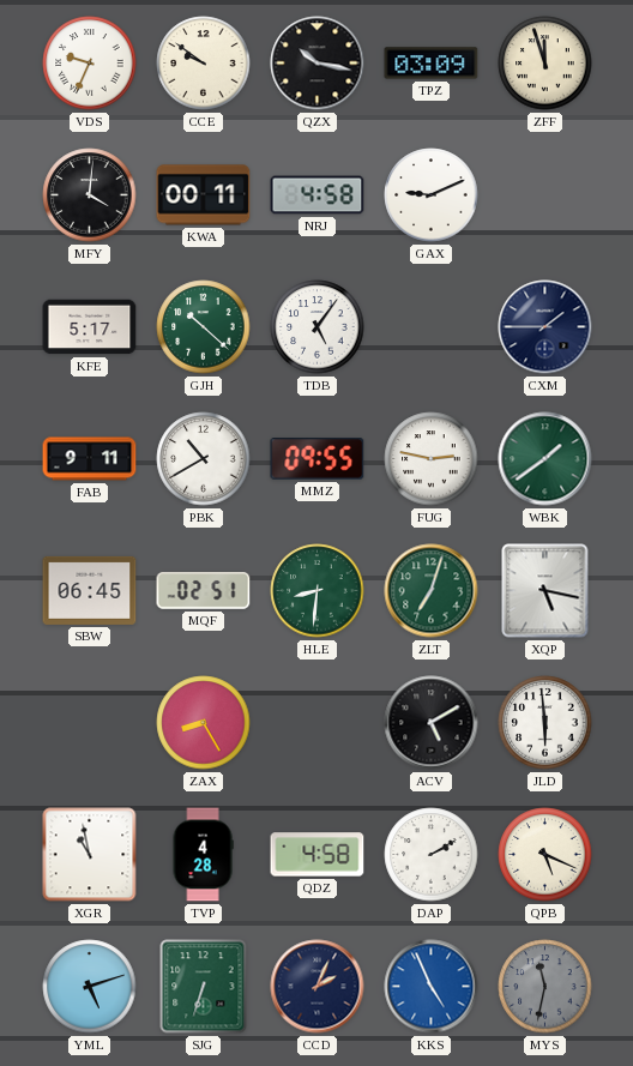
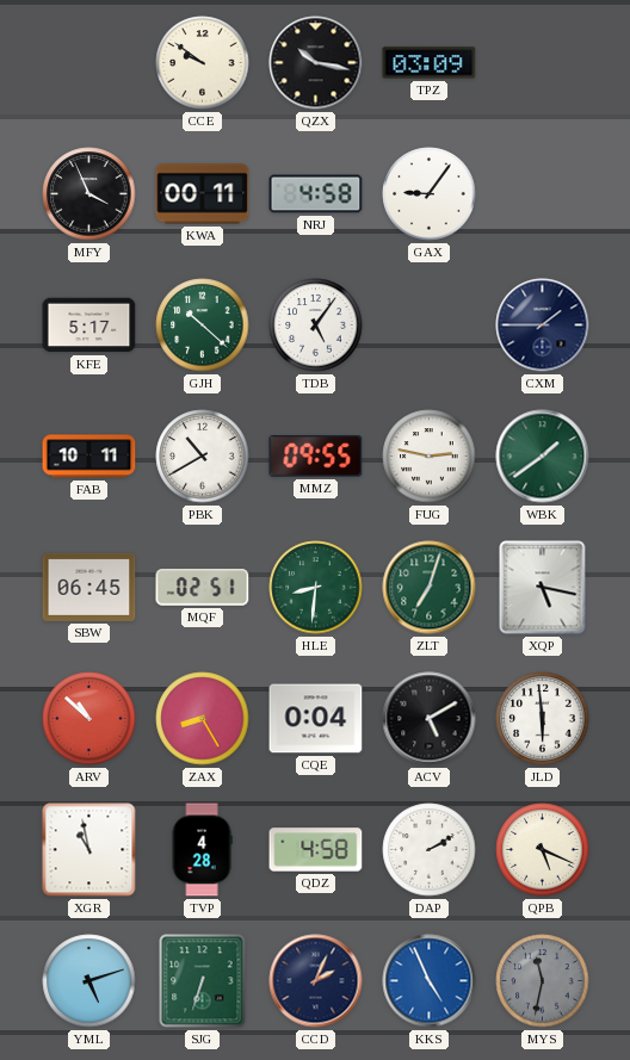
VDS: 9:34 -> none (90, 64)
ZFF: 11:57 -> none (545, 64)
MFY: 4:01 -> 3:56 (89, 194)
GAX: 9:11 -> 9:06 (430, 194)
FAB: 9:11 -> 10:11 (89, 457)
ARV: none -> 10:52 (89, 719)
CQE: none -> 0:04 (316, 719)
